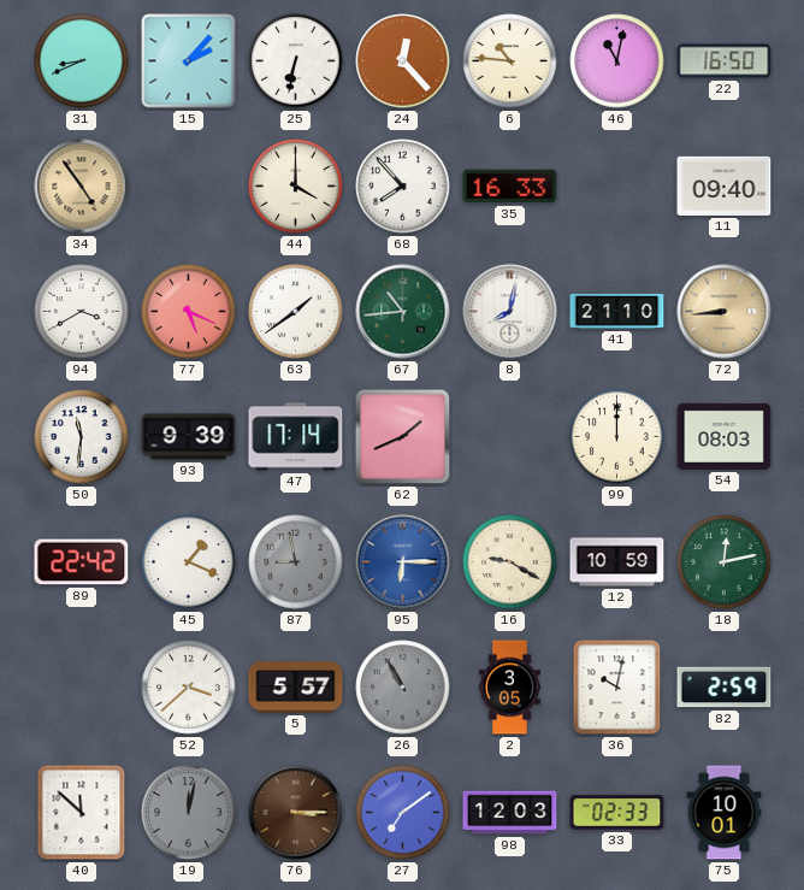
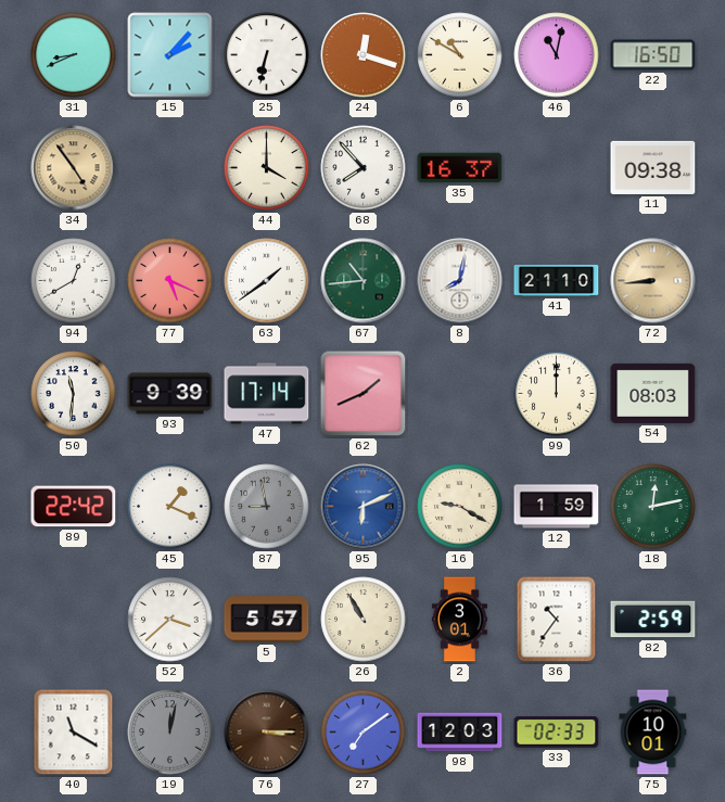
24: 12:23 -> 12:18 (364, 55)
6: 10:46 -> 10:50 (460, 55)
35: 16:33 -> 16:37 (460, 168)
11: 09:40 -> 09:38 (653, 167)
94: 3:40 -> 12:40 (74, 281)
95: 6:15 -> 6:11 (364, 507)
12: 10:59 -> 1:59 (557, 507)
26 dial: grey -> cream (364, 620)
2: 3:05 -> 3:01 (459, 620)
36: 10:02 -> 10:36 (557, 620)
40: 11:52 -> 11:20 (74, 733)
